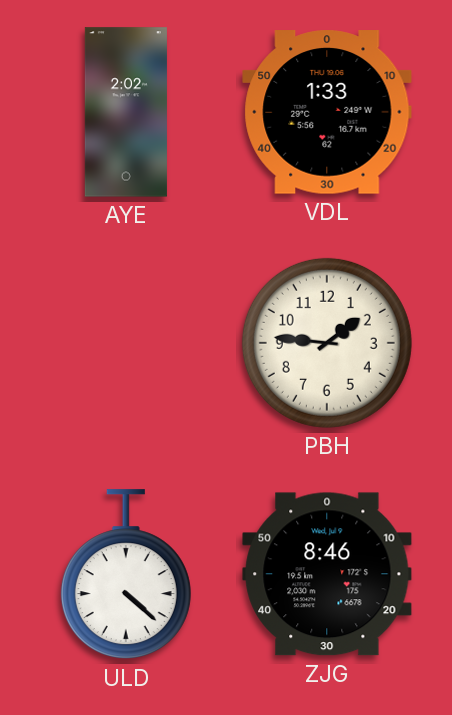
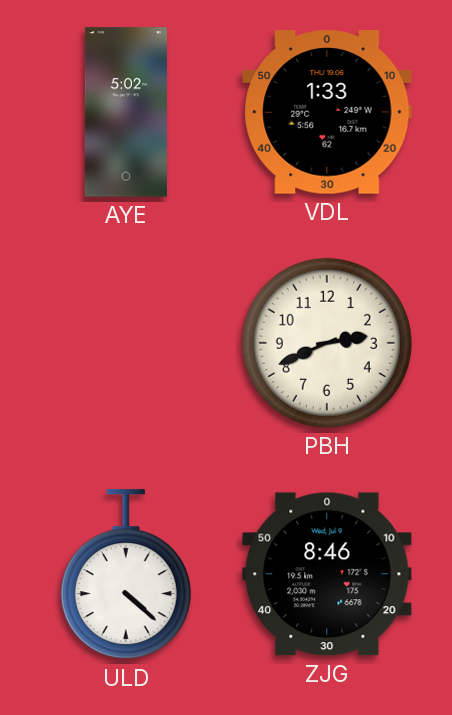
AYE: 2:02 -> 5:02 (126, 112)
PBH: 1:46 -> 2:41 (327, 343)
